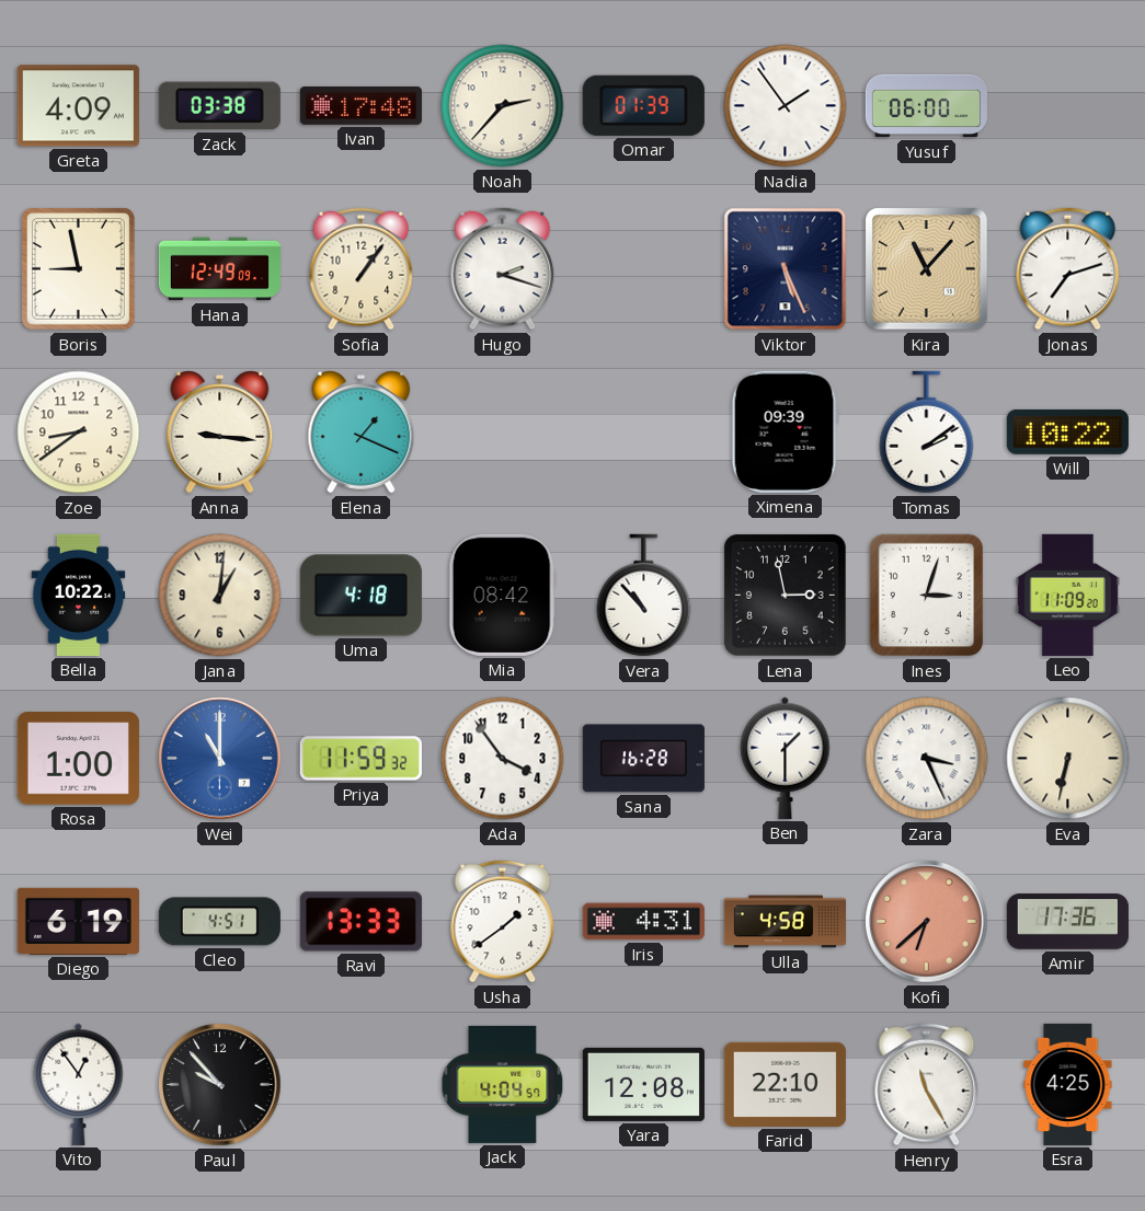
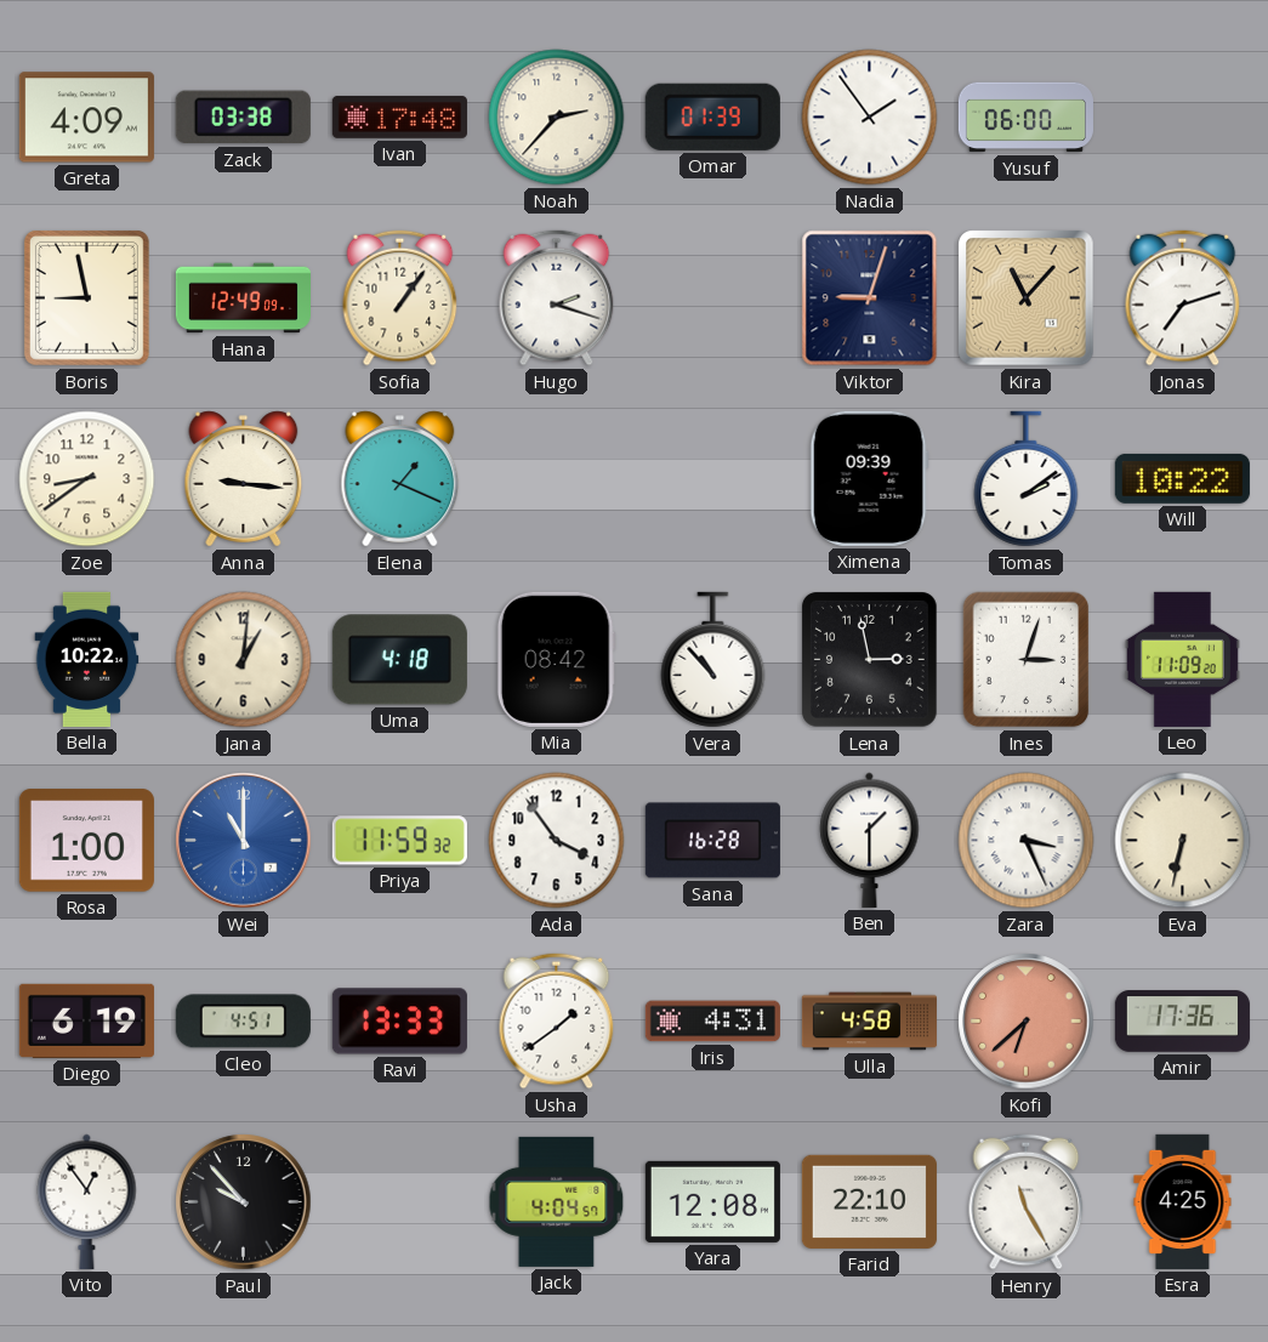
Viktor: 5:26 -> 9:03 (870, 298)
